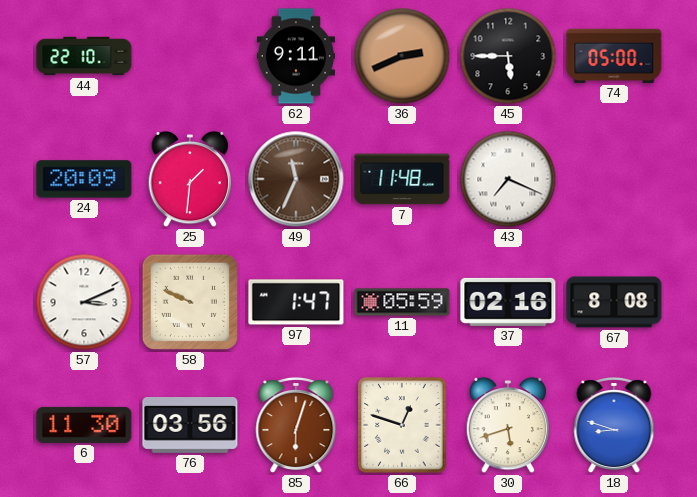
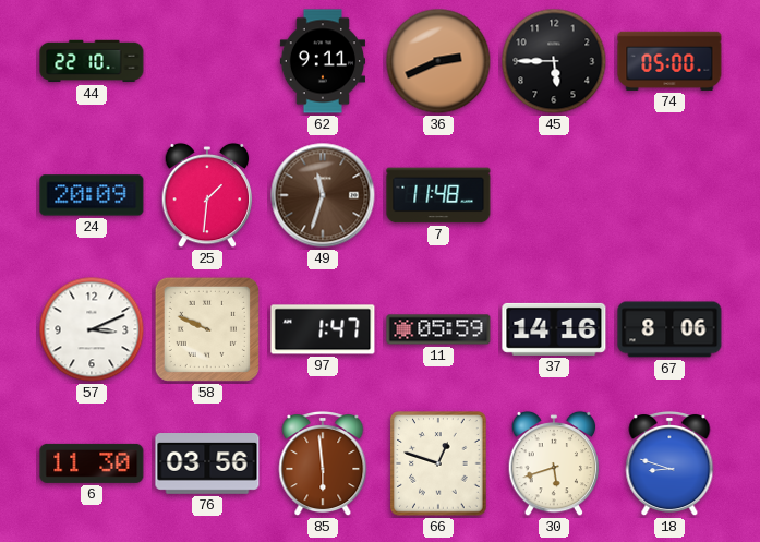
49: 11:34 -> 11:33 (323, 195)
43: 7:19 -> none (508, 179)
37: 02:16 -> 14:16 (554, 329)
67: 8:08 -> 8:06 (669, 329)
85: 6:03 -> 5:59 (323, 465)
